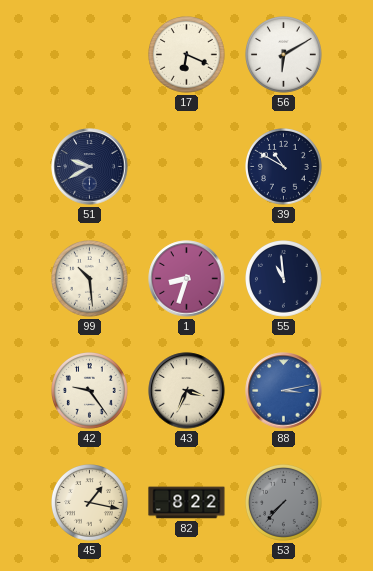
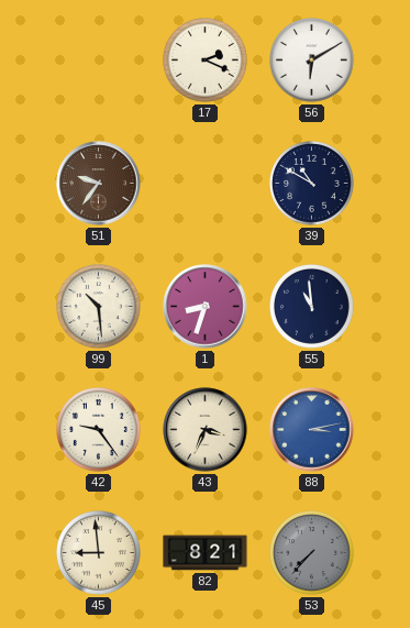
17: 6:19 -> 2:19 (206, 60)
51: 9:40 -> 9:36 (99, 184)
51 dial: navy -> brown (99, 184)
45: 1:17 -> 8:59 (99, 553)
82: 8:22 -> 8:21 (206, 553)
